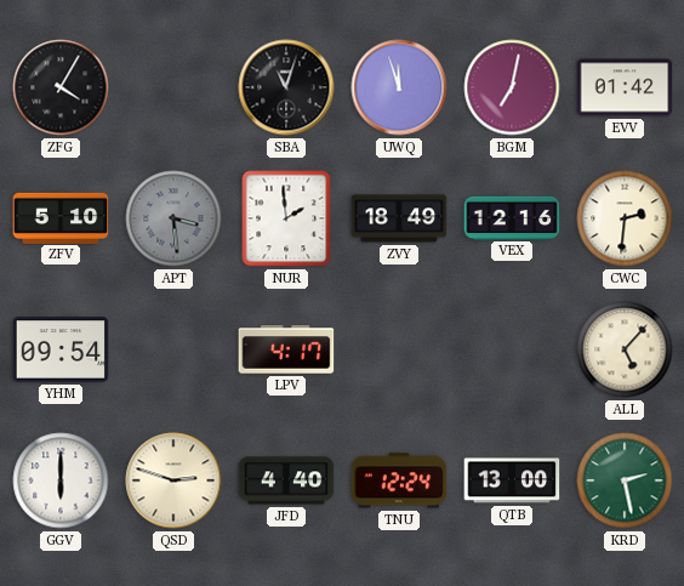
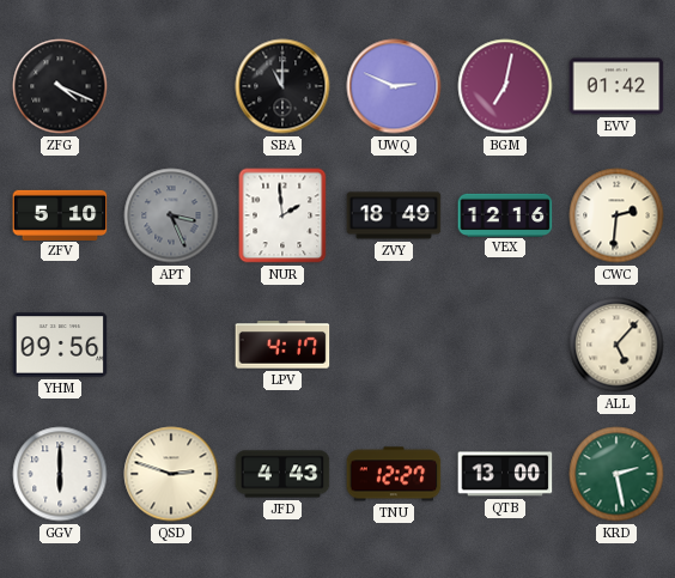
ZFG: 4:05 -> 4:19 (60, 86)
SBA: 11:03 -> 11:00 (282, 86)
UWQ: 11:57 -> 2:49 (394, 86)
APT: 3:29 -> 3:26 (171, 215)
YHM: 09:54 -> 09:56 (60, 345)
JFD: 4:40 -> 4:43 (282, 474)
TNU: 12:24 -> 12:27 (394, 474)
